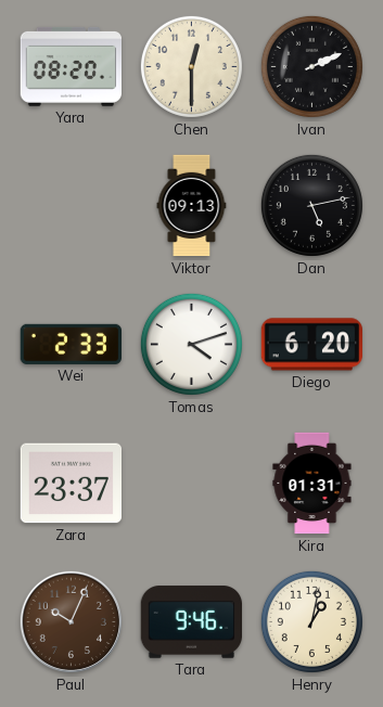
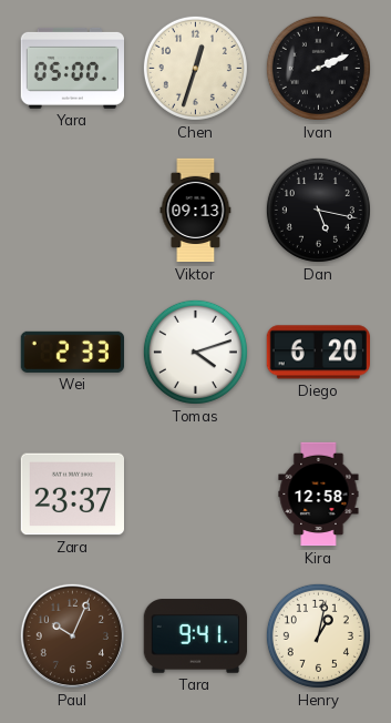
Yara: 08:20 -> 05:00 (72, 68)
Chen: 12:30 -> 12:33 (195, 68)
Dan: 5:13 -> 5:17 (318, 210)
Kira: 01:31 -> 12:58 (319, 495)
Tara: 9:46 -> 9:41 (195, 637)
